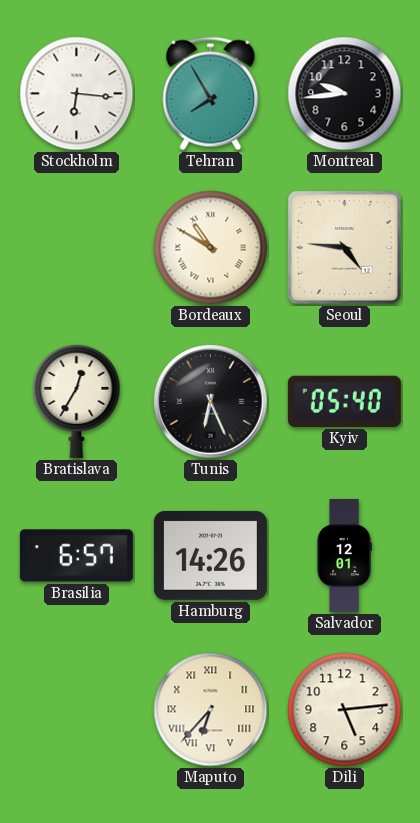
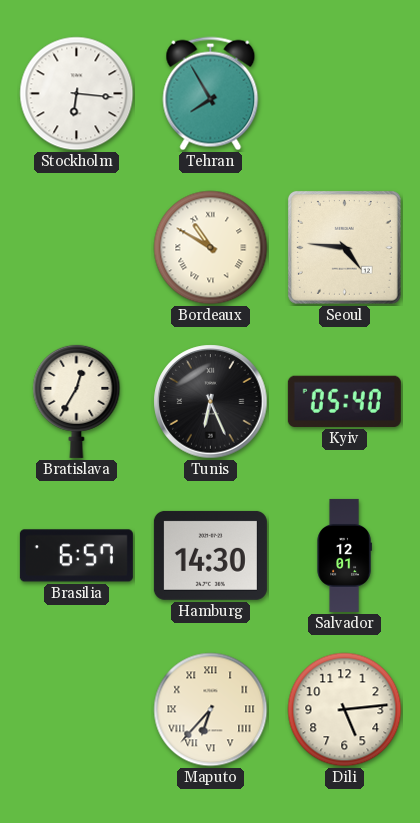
Montreal: 9:44 -> none (345, 94)
Hamburg: 14:26 -> 14:30 (210, 555)
